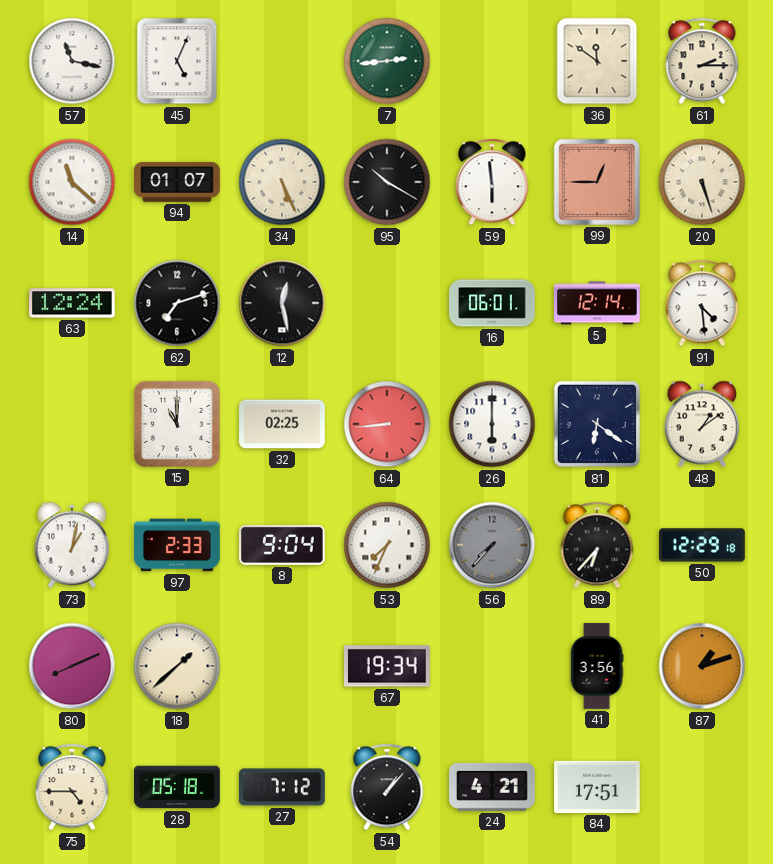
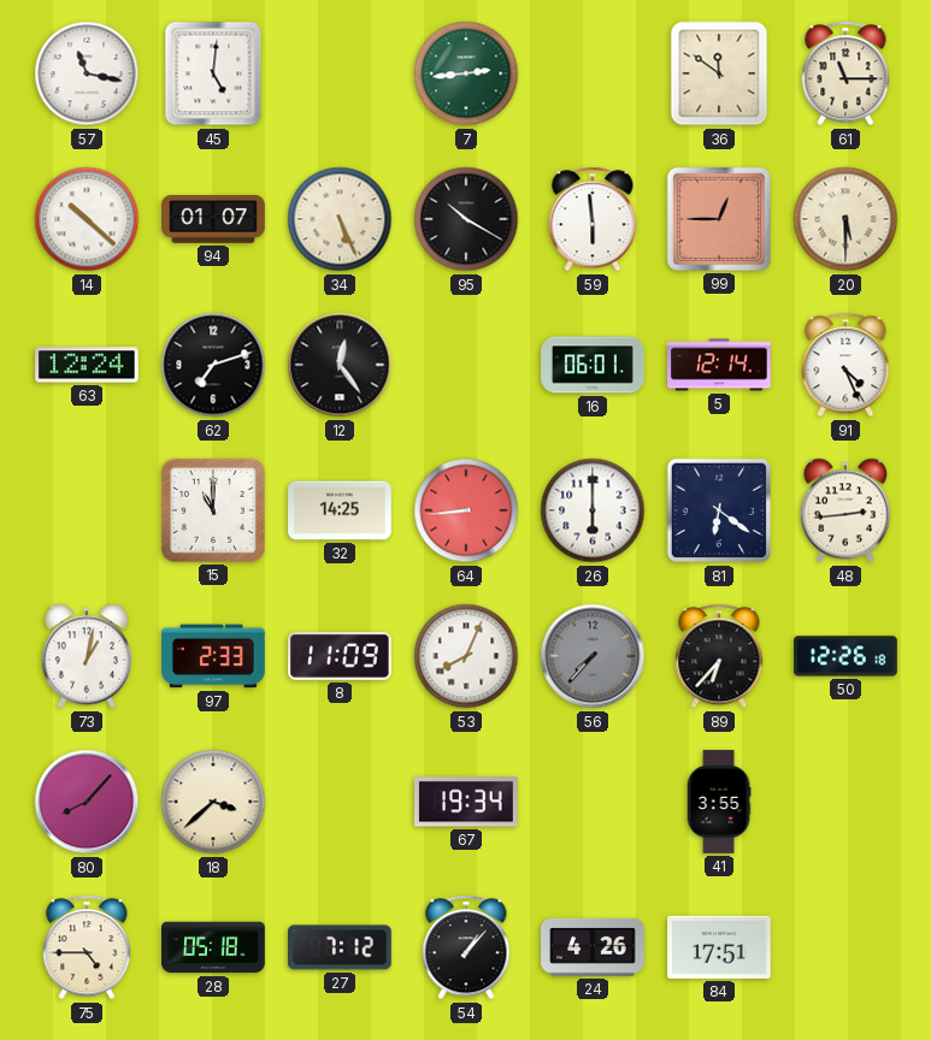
45: 5:04 -> 5:01 (213, 73)
61: 2:15 -> 11:15 (845, 73)
14: 11:22 -> 10:22 (87, 219)
20: 5:27 -> 5:30 (845, 219)
12: 12:28 -> 12:24 (340, 365)
91: 4:29 -> 4:26 (845, 365)
32: 02:25 -> 14:25 (340, 510)
48: 1:09 -> 2:44 (844, 510)
8: 9:04 -> 11:09 (341, 656)
53: 7:34 -> 8:04 (466, 656)
50: 12:29 -> 12:26 (845, 656)
80: 8:11 -> 8:07 (87, 802)
18: 1:38 -> 3:38 (213, 802)
41: 3:56 -> 3:55 (719, 802)
87: 1:12 -> none (702, 666)
24: 4:21 -> 4:26 (593, 947)
